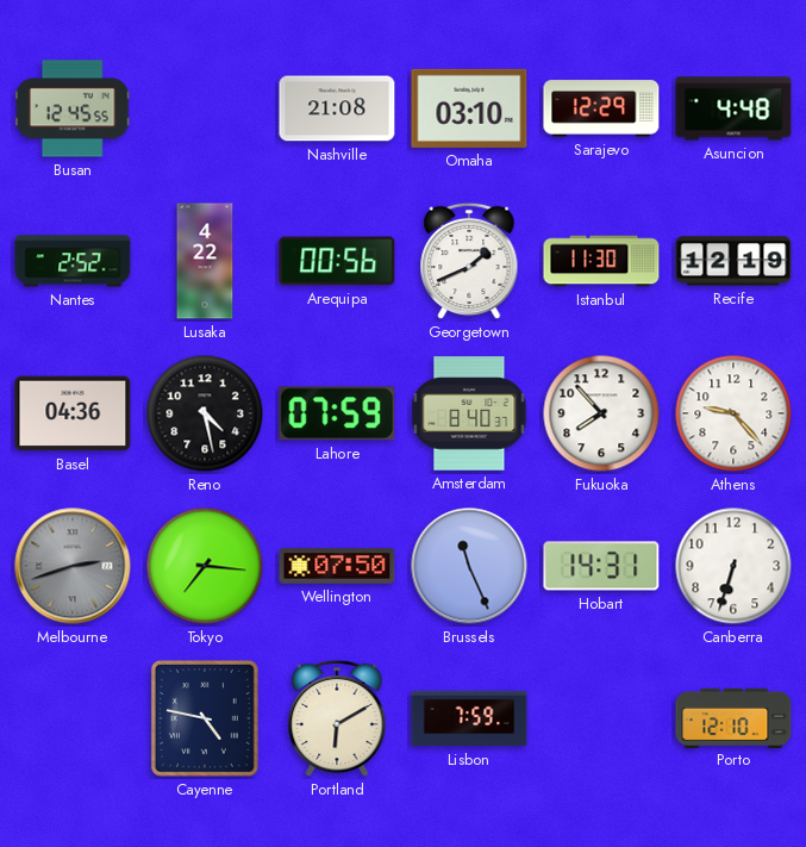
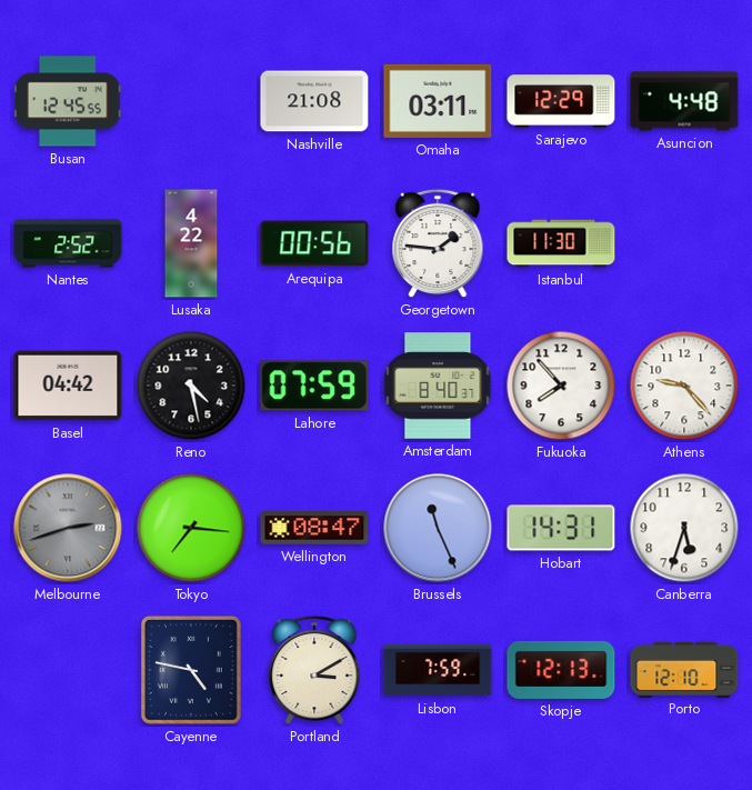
Omaha: 03:10 -> 03:11 (438, 101)
Georgetown: 1:41 -> 1:46 (438, 243)
Recife: 12:19 -> none (733, 261)
Basel: 04:36 -> 04:42 (68, 386)
Wellington: 07:50 -> 08:47 (314, 528)
Canberra: 6:33 -> 5:33 (684, 528)
Portland: 6:10 -> 3:10 (314, 670)
Skopje: none -> 12:13 (561, 670)
